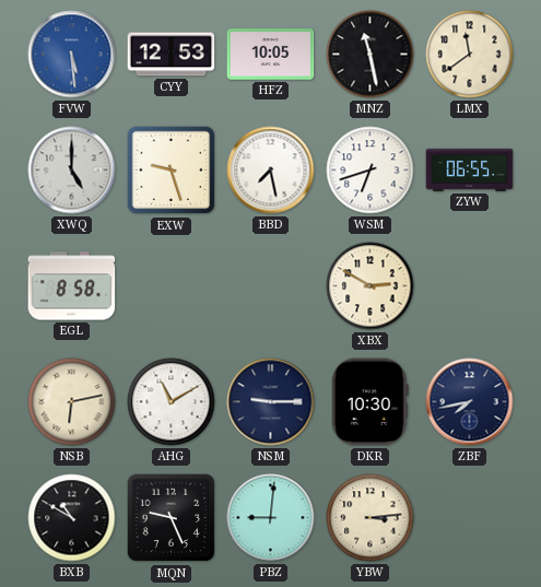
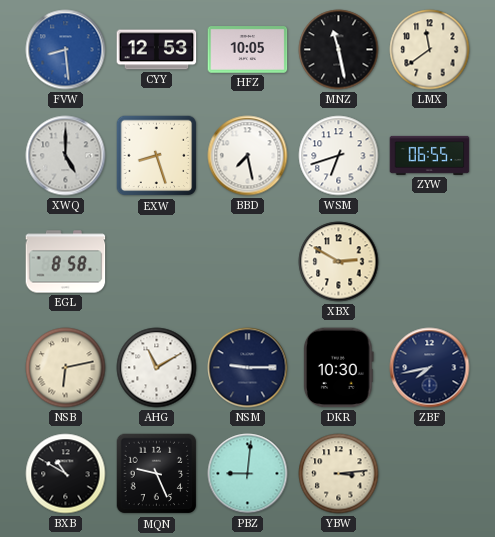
FVW: 5:29 -> 8:29 (66, 50)
EXW: 9:27 -> 8:27 (157, 156)
